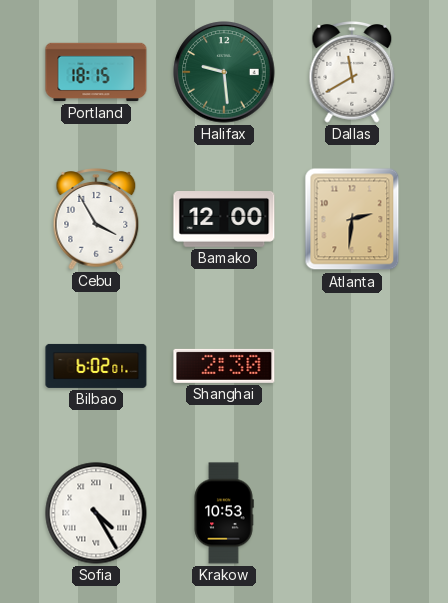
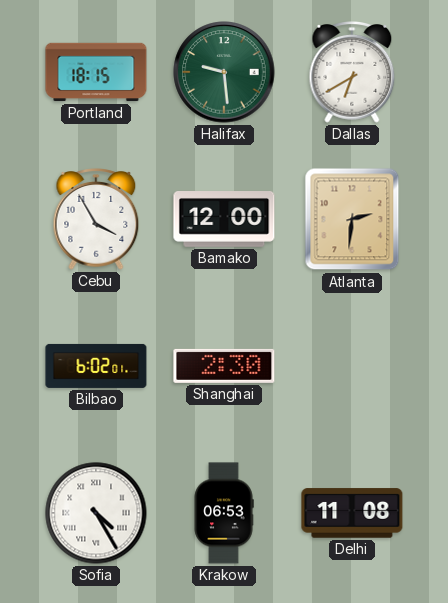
Dallas: 11:40 -> 6:40 (352, 73)
Krakow: 10:53 -> 06:53 (224, 513)
Delhi: none -> 11:08 (352, 513)
